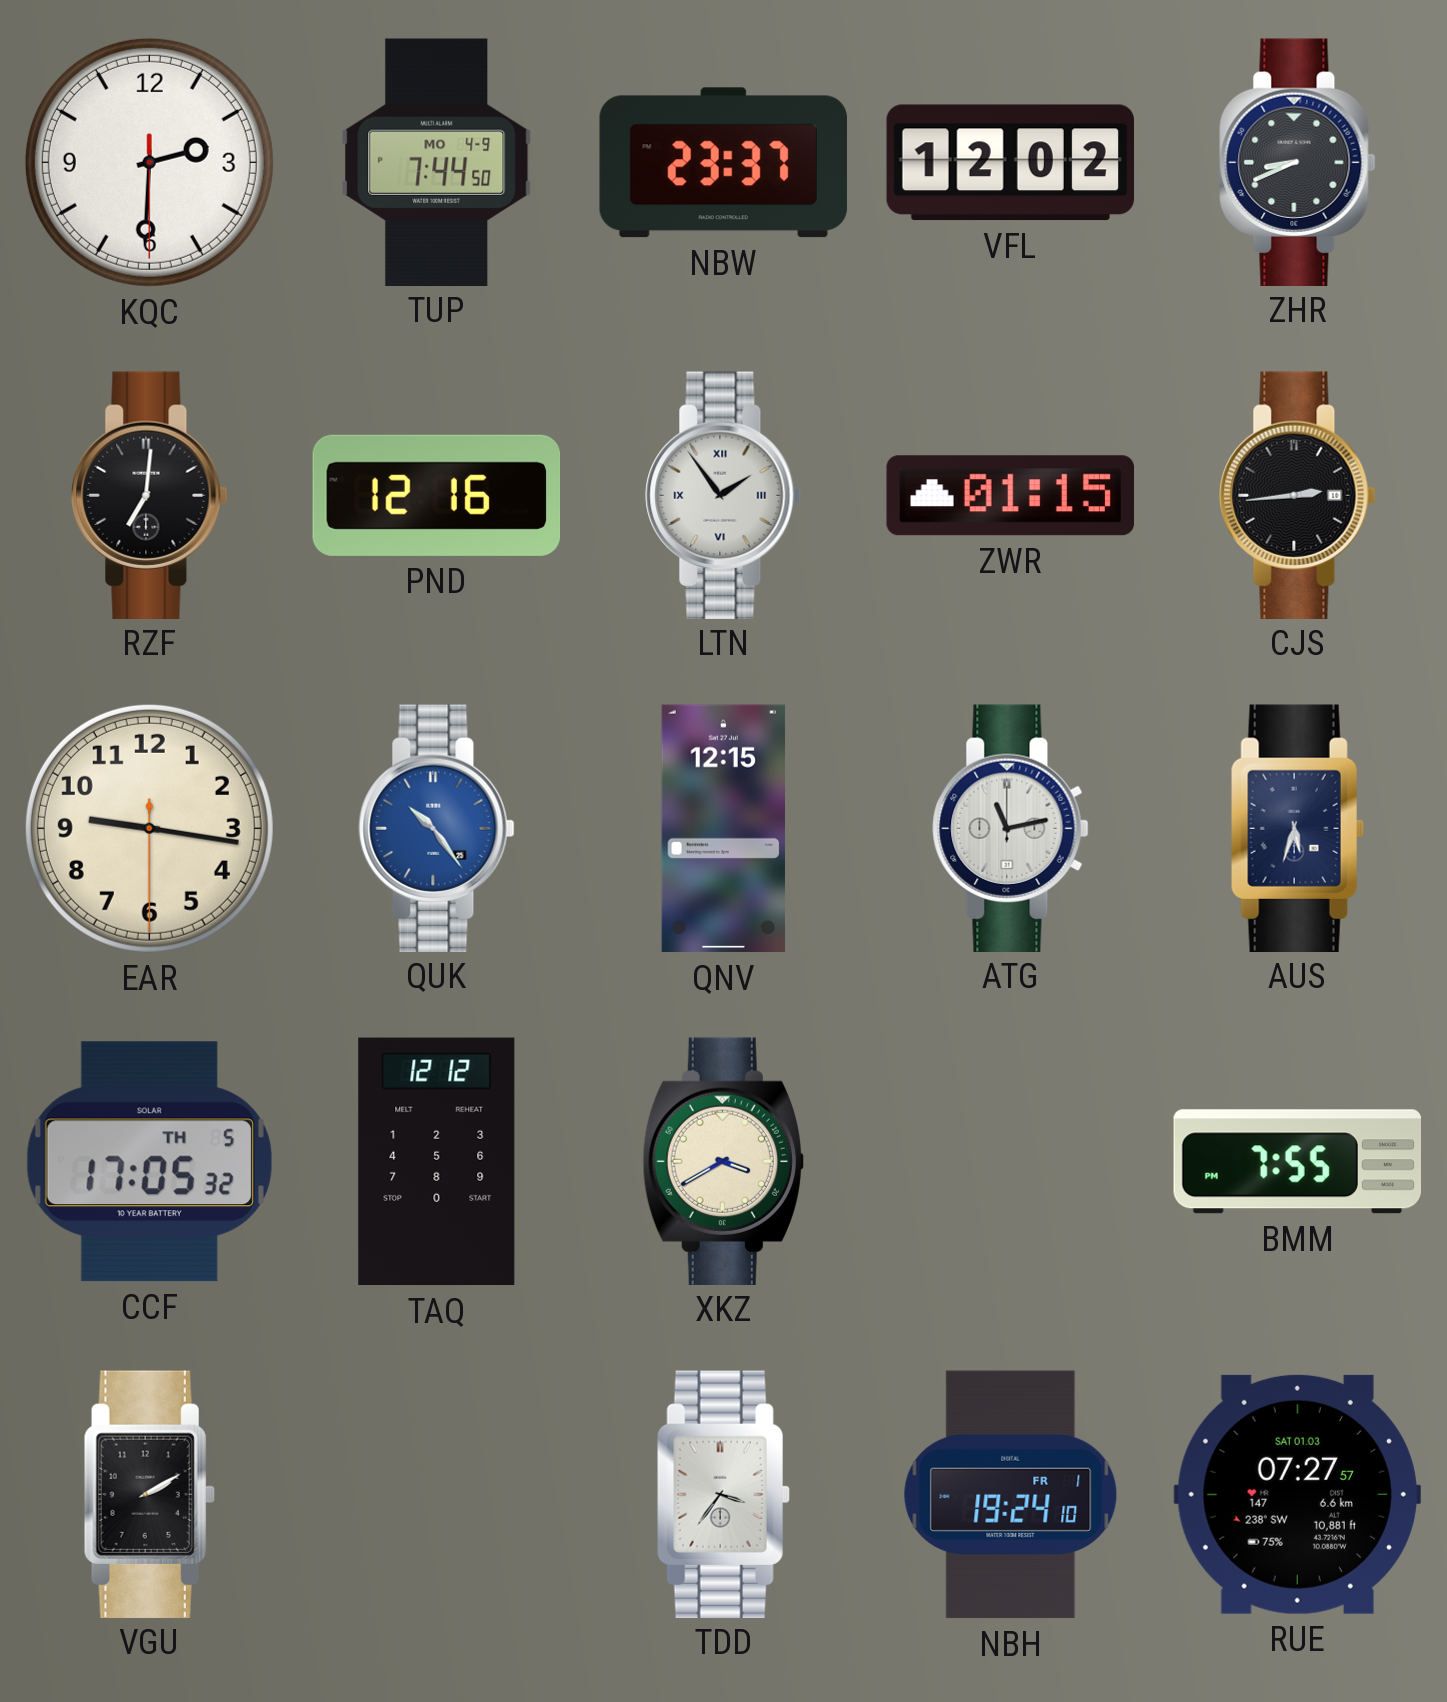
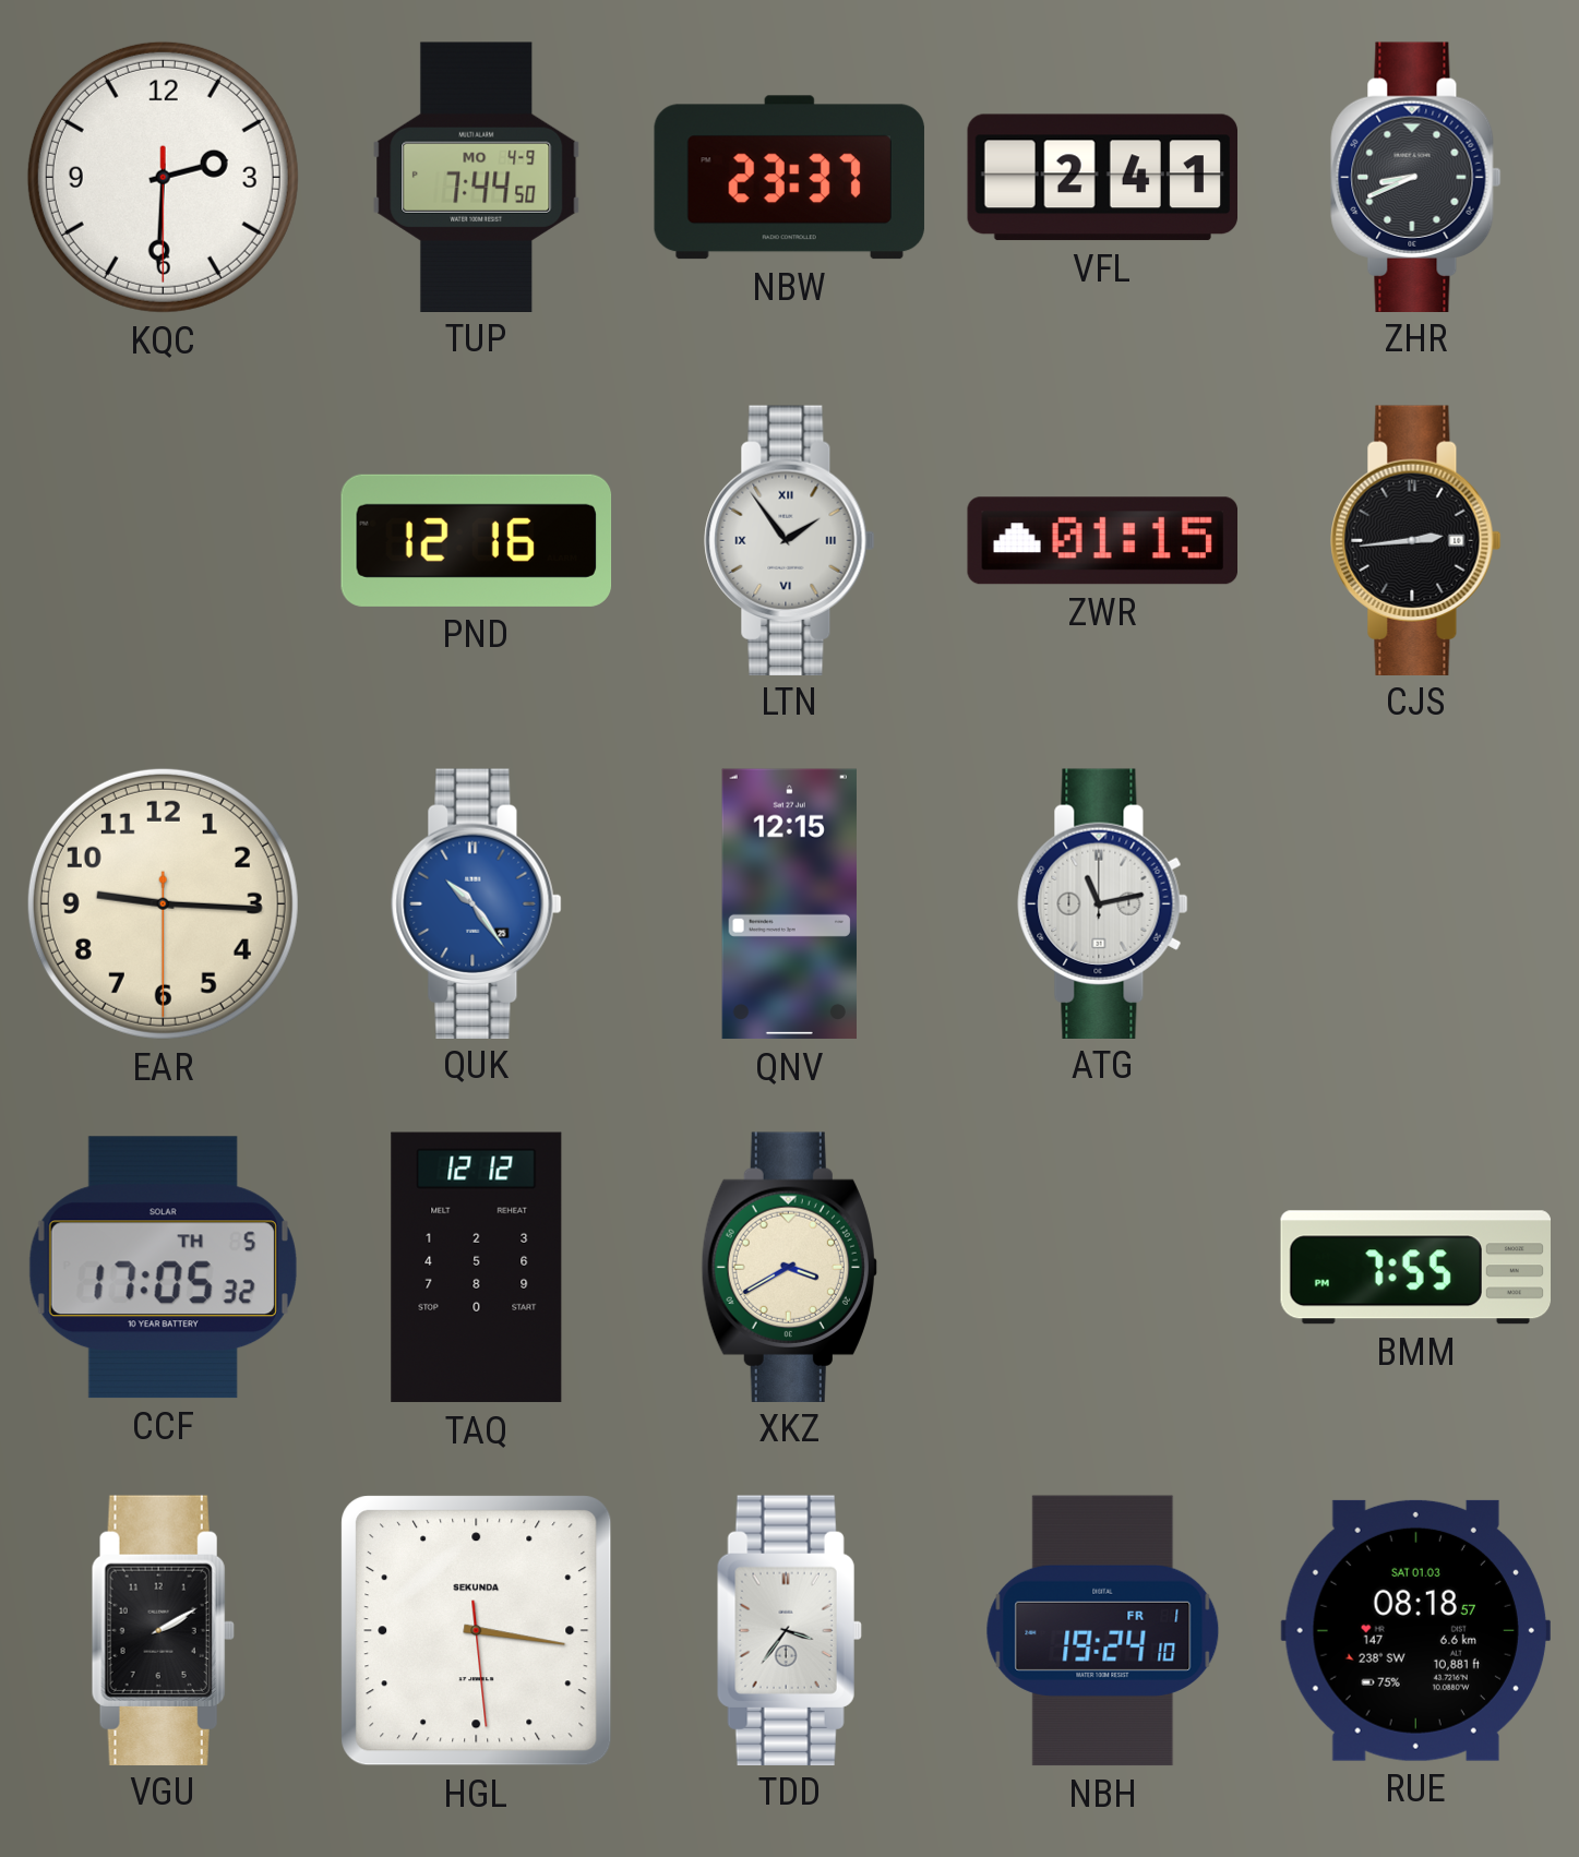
VFL: 12:02 -> 2:41 (1102, 178)
RZF: 7:01 -> none (150, 495)
EAR: 9:16 -> 9:15 (163, 903)
AUS: 5:33 -> none (1297, 828)
HGL: none -> 3:16 (477, 1631)
RUE: 07:27 -> 08:18 (1415, 1630)
